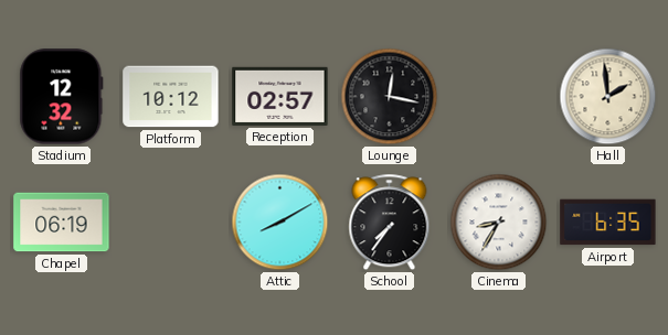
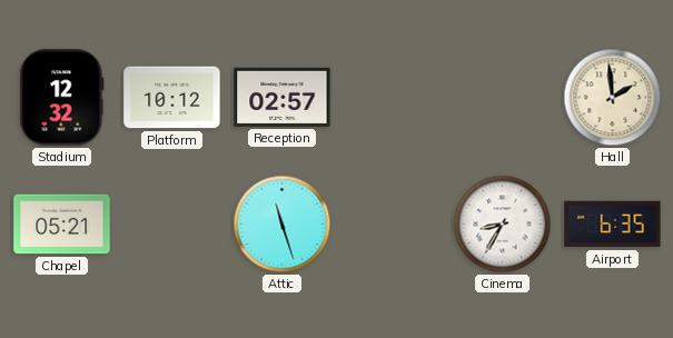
Lounge: 12:17 -> none (390, 97)
Chapel: 06:19 -> 05:21 (62, 225)
Attic: 8:10 -> 11:27 (283, 225)
School: 7:36 -> none (390, 223)
